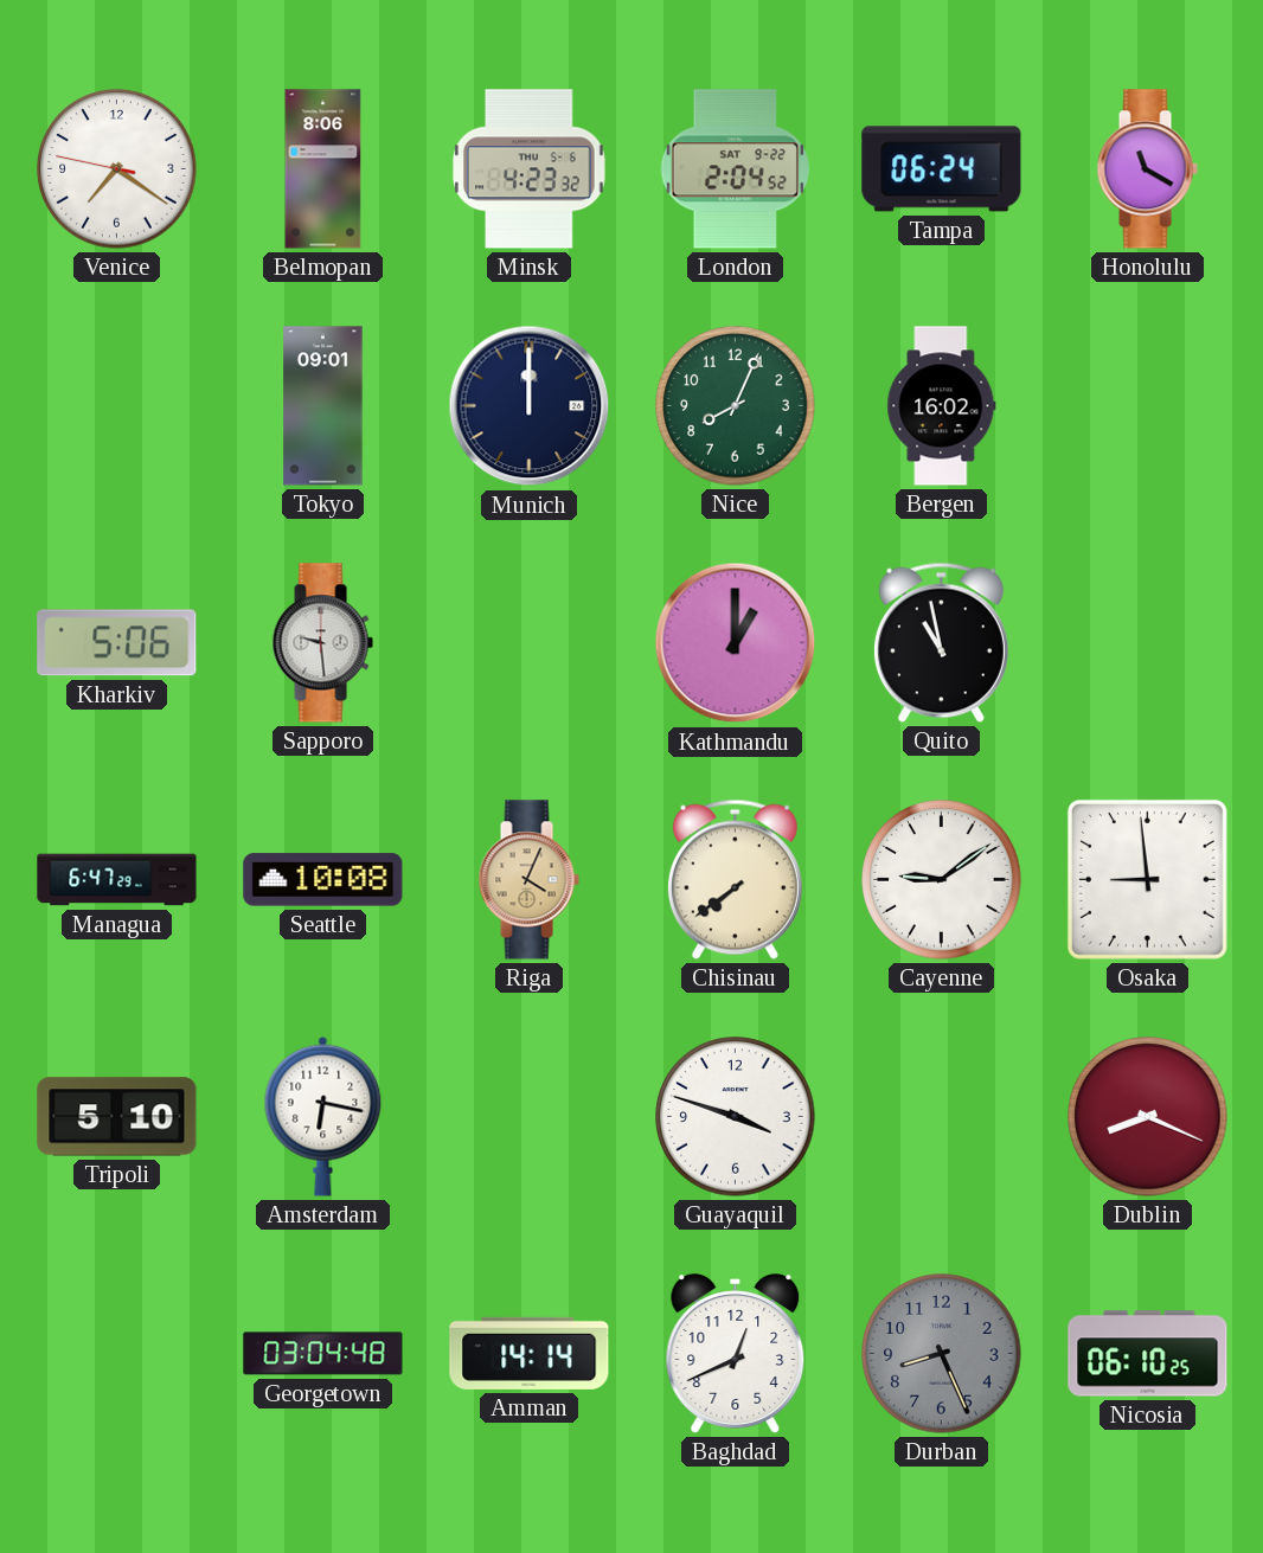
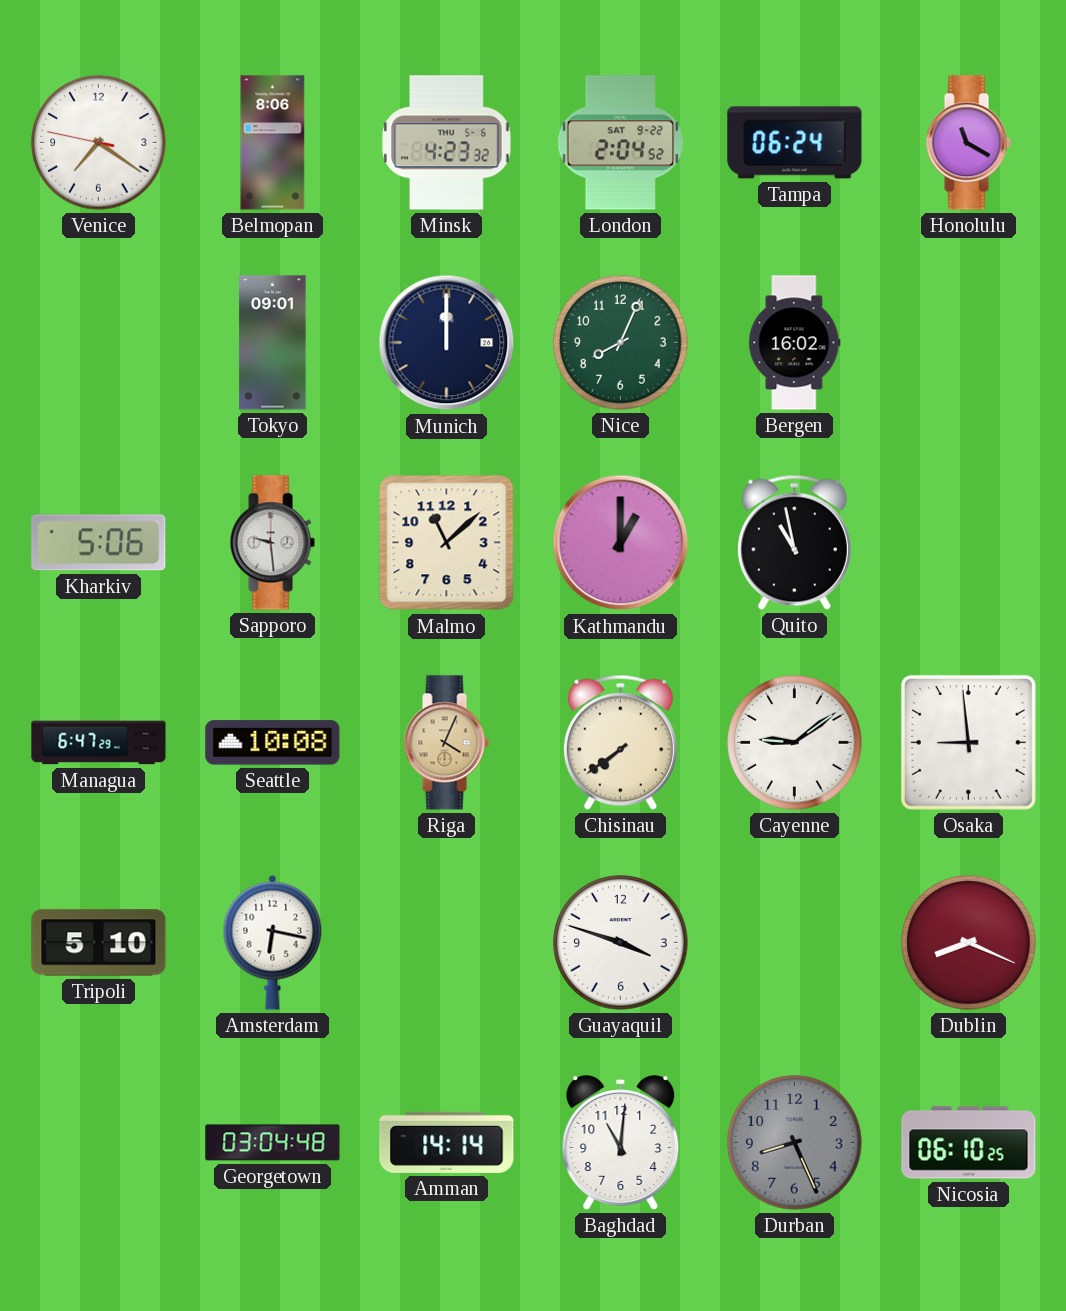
Malmo: none -> 11:08 (447, 543)
Baghdad: 12:41 -> 11:01 (621, 1143)
